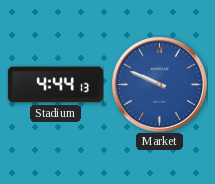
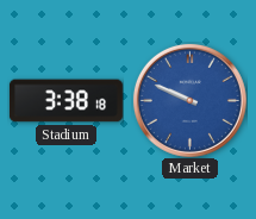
Stadium: 4:44 -> 3:38 (65, 101)
